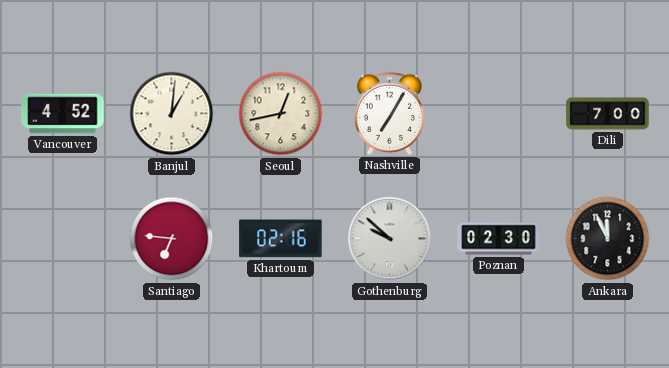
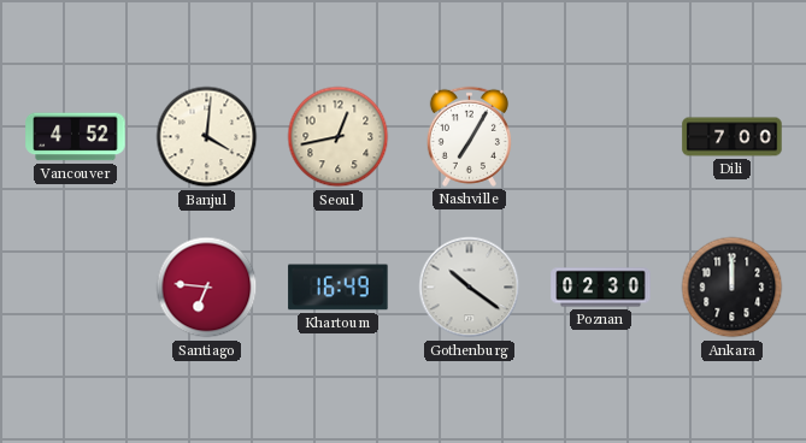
Banjul: 1:01 -> 4:01 (207, 137)
Khartoum: 02:16 -> 16:49 (339, 288)
Gothenburg: 9:52 -> 10:21 (470, 288)
Ankara: 11:56 -> 12:00 (733, 288)
